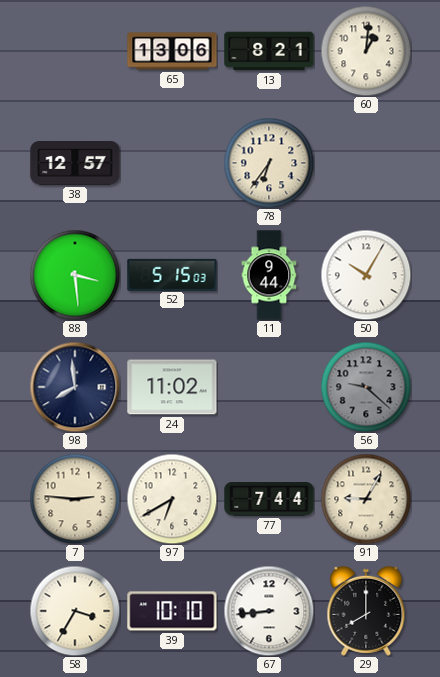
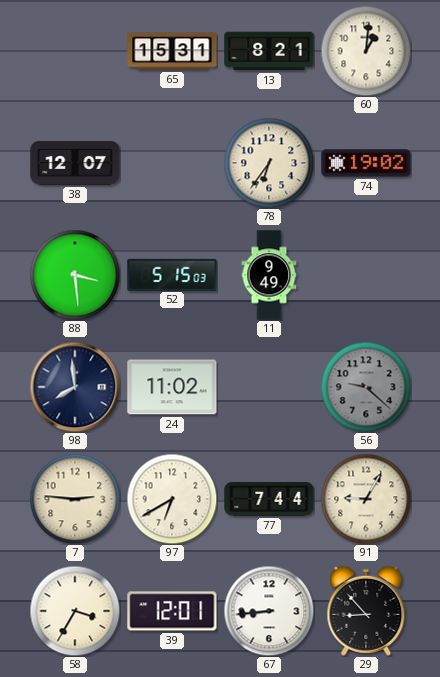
65: 13:06 -> 15:31 (172, 51)
38: 12:57 -> 12:07 (75, 164)
74: none -> 19:02 (366, 163)
11: 9:44 -> 9:49 (269, 275)
50: 10:05 -> none (366, 275)
39: 10:10 -> 12:01 (172, 611)
29: 8:00 -> 8:53 (366, 611)
